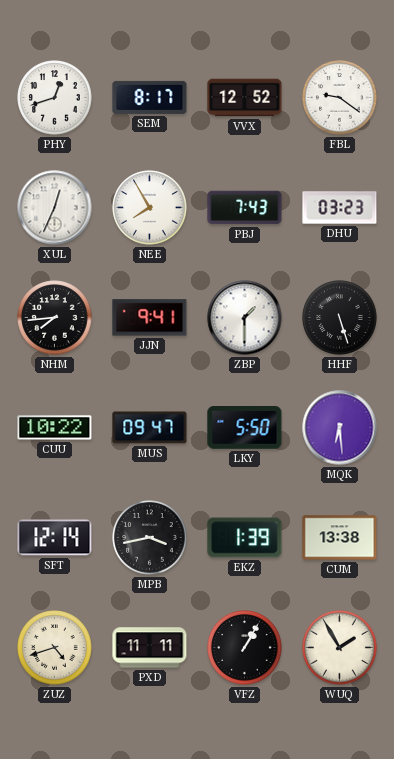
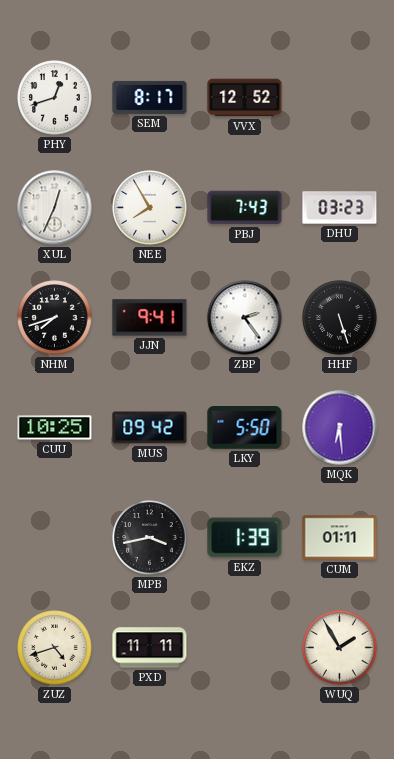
FBL: 9:21 -> none (340, 98)
NHM: 7:44 -> 7:42 (55, 318)
ZBP: 1:30 -> 2:24 (245, 318)
CUU: 10:22 -> 10:25 (55, 428)
MUS: 09:47 -> 09:42 (150, 428)
SFT: 12:14 -> none (55, 538)
CUM: 13:38 -> 01:11 (340, 538)
VFZ: 1:05 -> none (245, 648)
